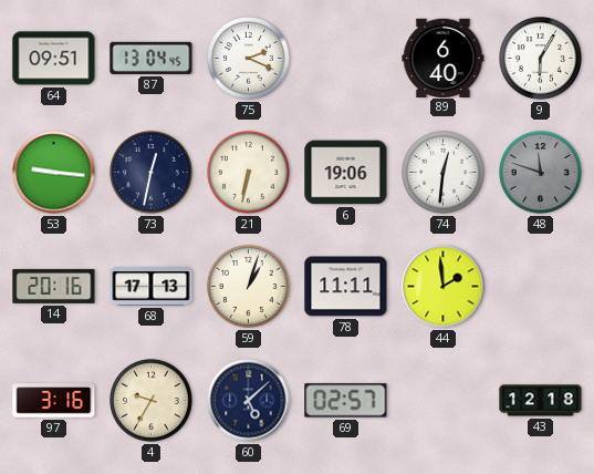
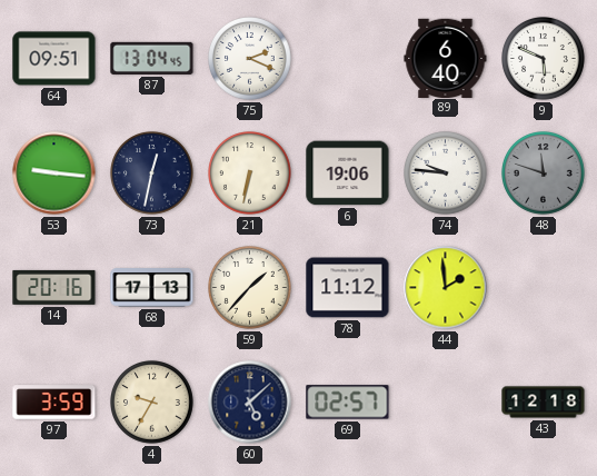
9: 6:05 -> 5:49 (544, 59)
74: 12:31 -> 9:46 (446, 173)
59: 1:03 -> 1:37 (250, 288)
78: 11:11 -> 11:12 (348, 288)
97: 3:16 -> 3:59 (54, 403)
